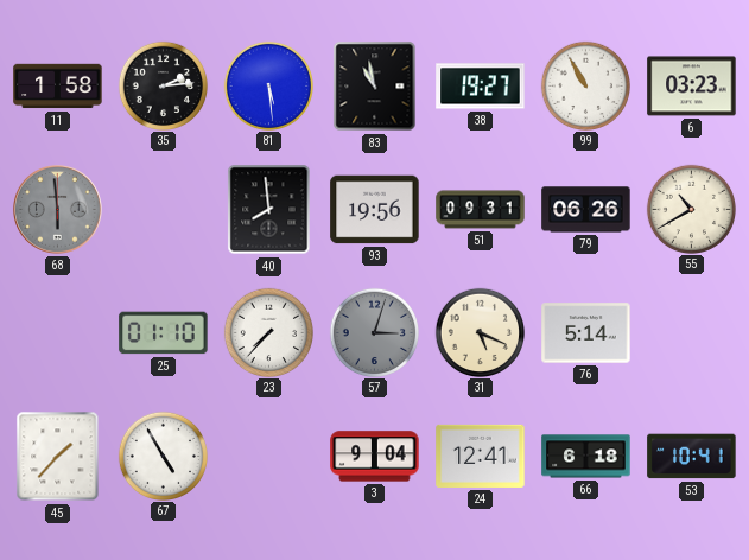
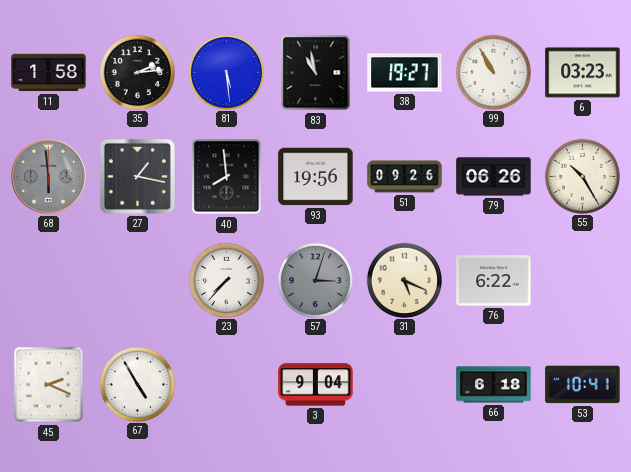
27: none -> 1:17 (137, 176)
51: 09:31 -> 09:26 (405, 177)
55: 10:40 -> 10:25 (582, 176)
25: 01:10 -> none (164, 333)
76: 5:14 -> 6:22 (494, 281)
45: 1:37 -> 2:19 (49, 385)
24: 12:41 -> none (481, 456)
